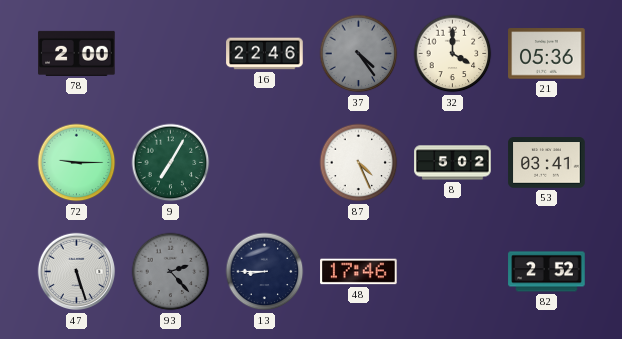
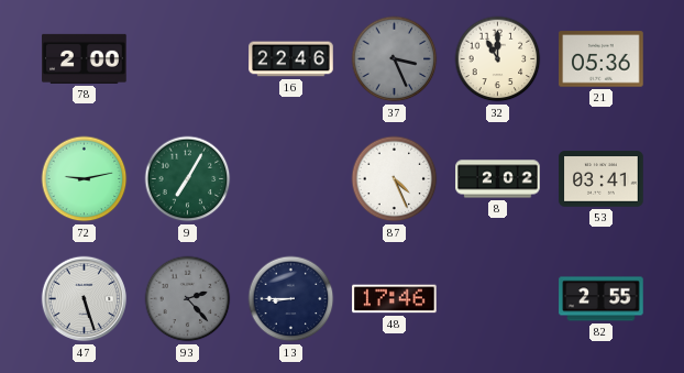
37: 4:24 -> 3:26 (395, 59)
32: 4:00 -> 11:00 (498, 59)
72: 9:15 -> 9:13 (85, 179)
8: 5:02 -> 2:02 (498, 179)
82: 2:52 -> 2:55 (602, 299)
